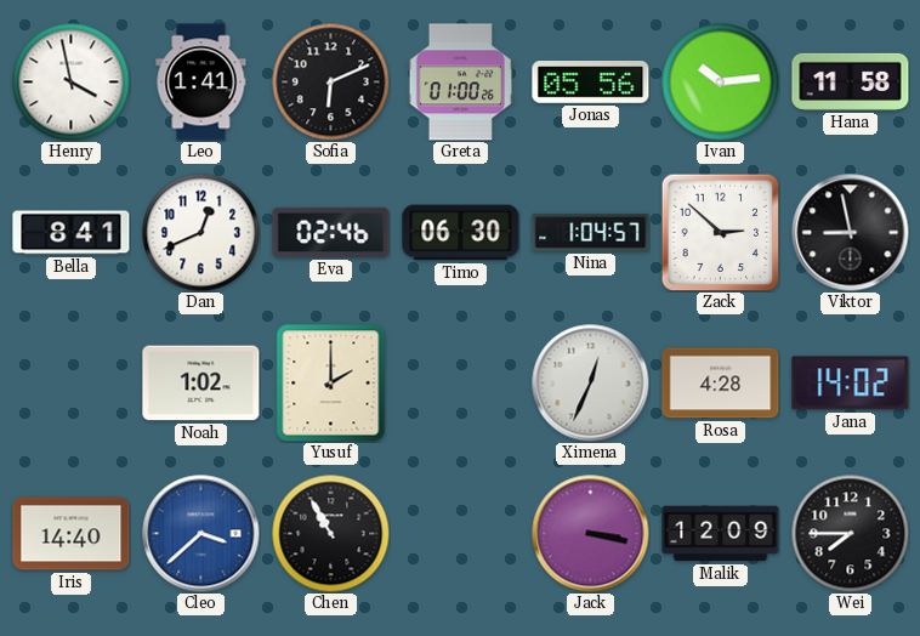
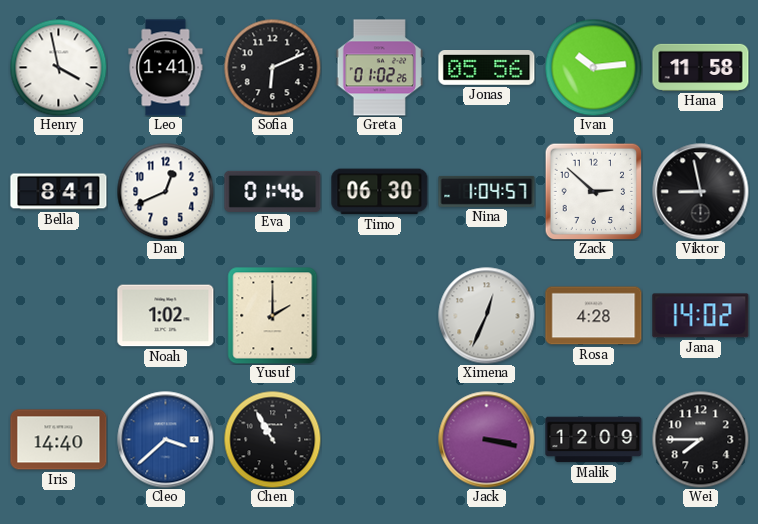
Greta: 01:00 -> 01:02 (379, 68)
Eva: 02:46 -> 01:46 (273, 191)
